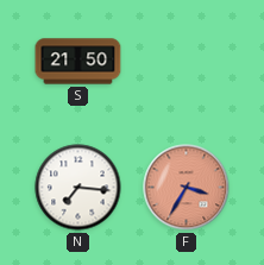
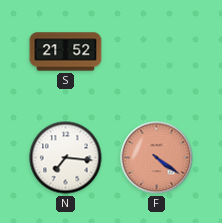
S: 21:50 -> 21:52 (66, 52)
F: 3:35 -> 4:21 (157, 158)
